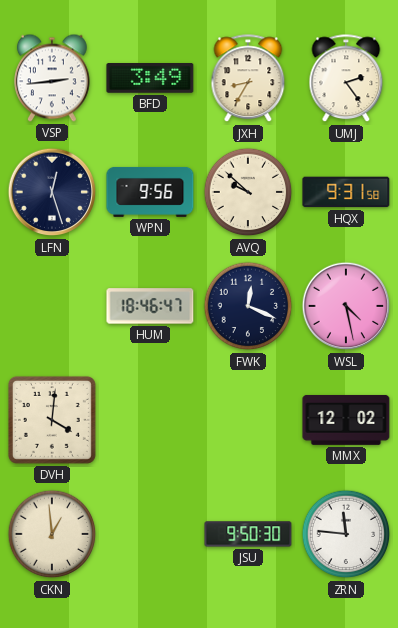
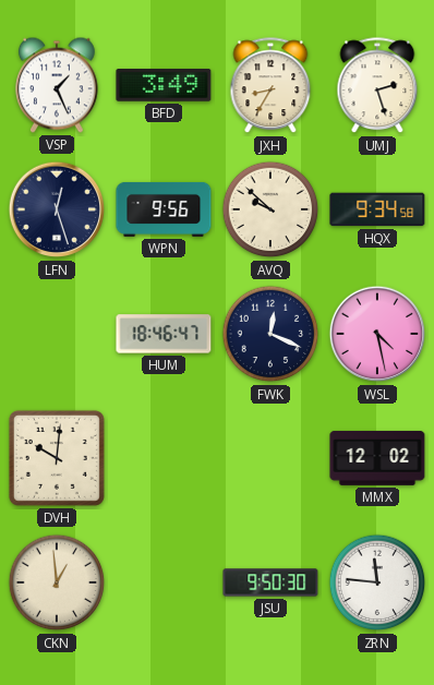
VSP: 2:44 -> 1:26 (57, 85)
UMJ: 2:24 -> 2:27 (377, 86)
HQX: 9:31 -> 9:34 (377, 209)
DVH: 4:01 -> 10:01 (57, 458)
